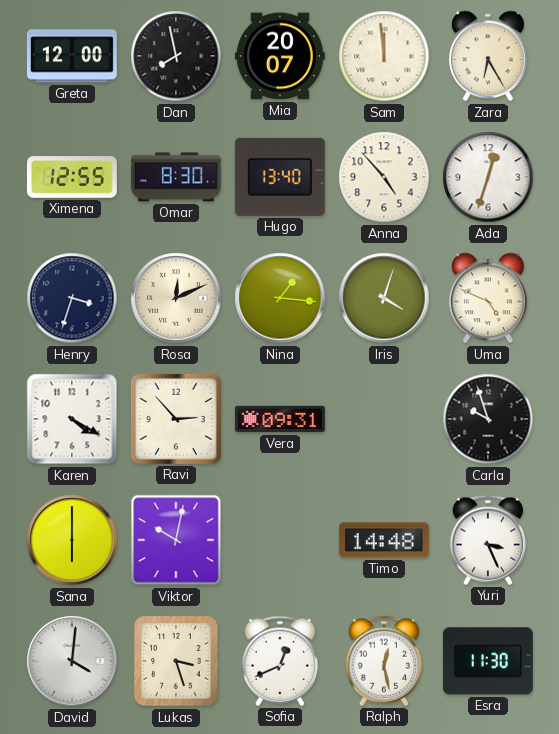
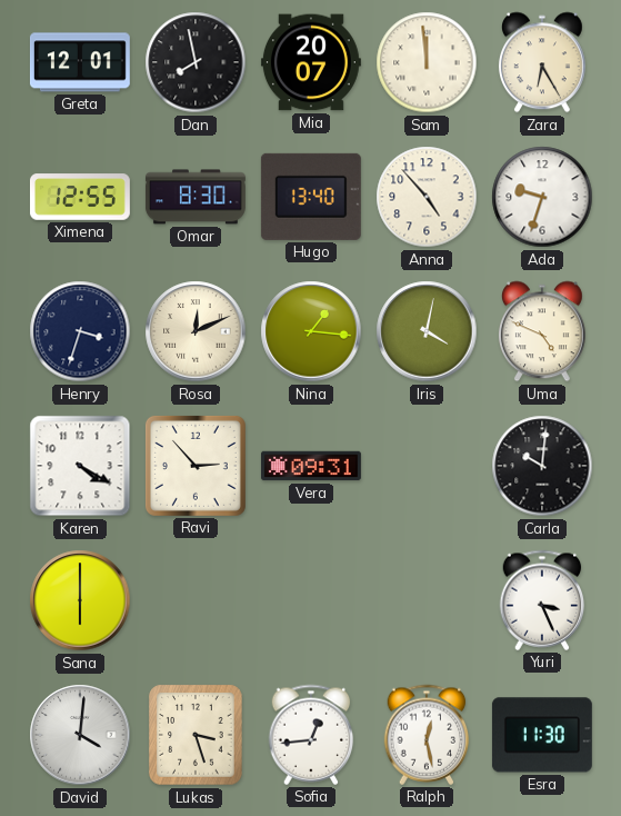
Greta: 12:00 -> 12:01 (80, 62)
Ada: 12:33 -> 9:33 (542, 197)
Iris: 4:03 -> 4:02 (427, 331)
Carla: 9:57 -> 10:01 (542, 466)
Viktor: 10:02 -> none (176, 540)
Timo: 14:48 -> none (384, 540)
Sofia: 12:41 -> 12:44 (311, 735)
